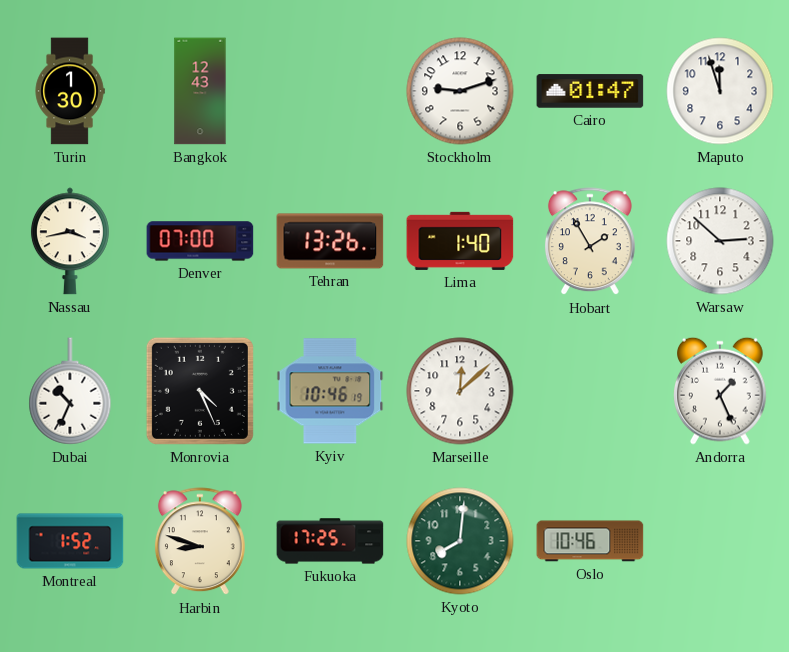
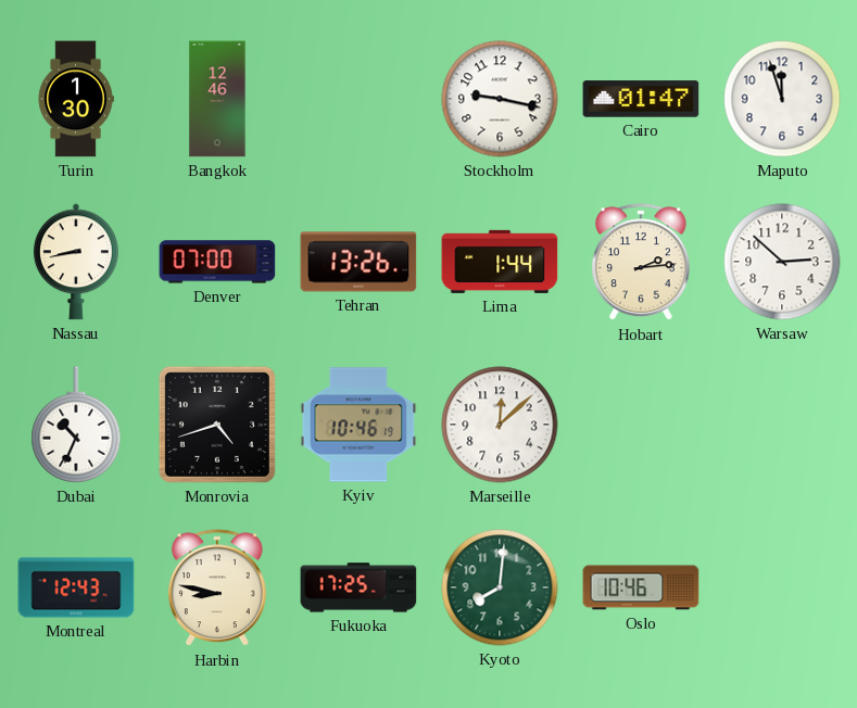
Bangkok: 12:43 -> 12:46 (217, 99)
Stockholm: 9:12 -> 9:17 (500, 99)
Nassau: 3:43 -> 8:43 (76, 262)
Lima: 1:40 -> 1:44 (500, 262)
Hobart: 1:55 -> 2:14 (641, 263)
Monrovia: 4:26 -> 4:42 (217, 425)
Andorra: 1:26 -> none (720, 391)
Montreal: 1:52 -> 12:43 (76, 587)
Harbin: 8:48 -> 8:47 (217, 589)
